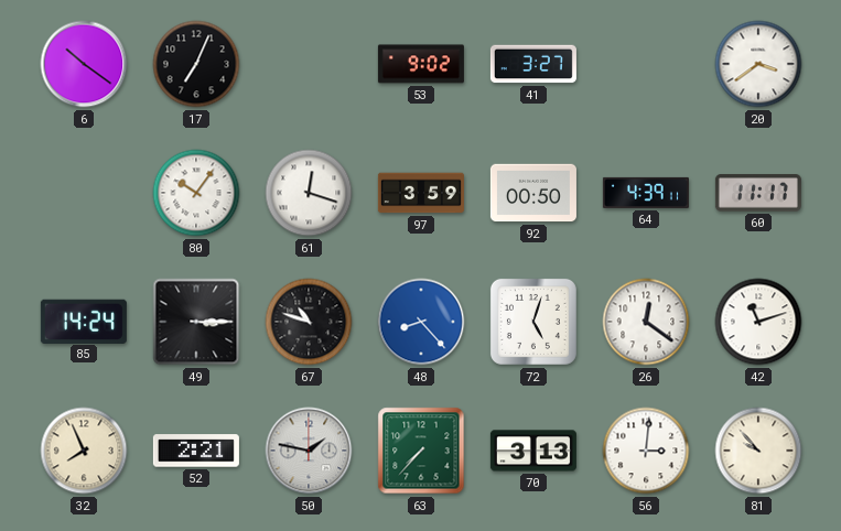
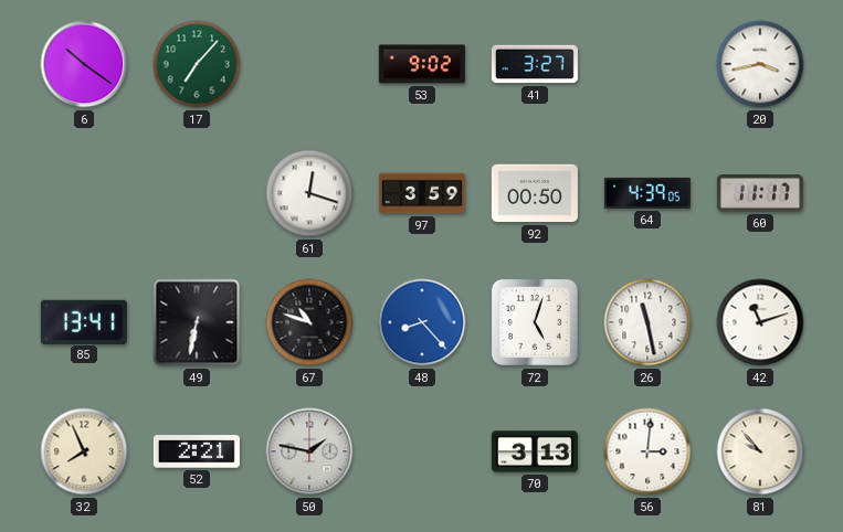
17: 7:04 -> 7:07 (197, 64)
17 dial: black -> green (197, 64)
20: 3:39 -> 3:43 (760, 64)
80: 10:06 -> none (196, 193)
64: 4:39:11 -> 4:39:05 (647, 193)
85: 14:24 -> 13:41 (84, 321)
49: 3:15 -> 6:32 (197, 322)
26: 12:21 -> 11:28 (647, 322)
63: 7:37 -> none (421, 451)
